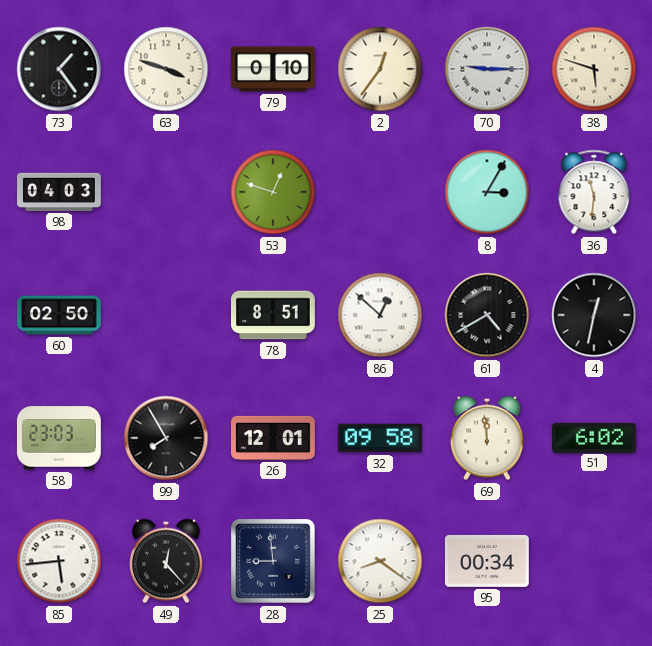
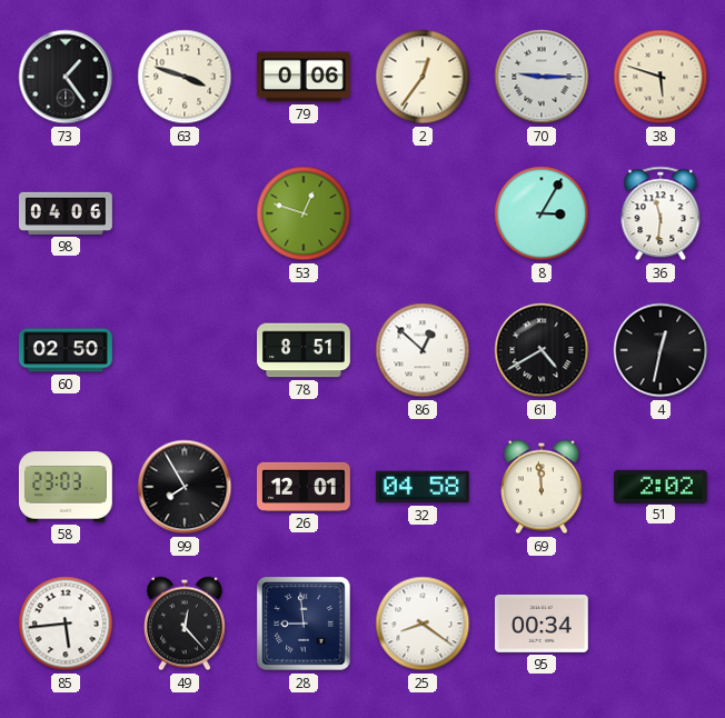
79: 0:10 -> 0:06 (304, 77)
98: 04:03 -> 04:06 (67, 213)
32: 09:58 -> 04:58 (423, 487)
51: 6:02 -> 2:02 (661, 486)
